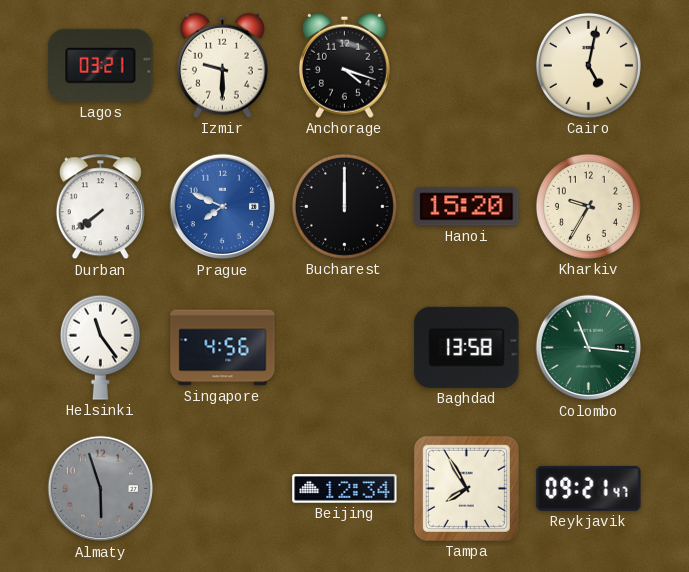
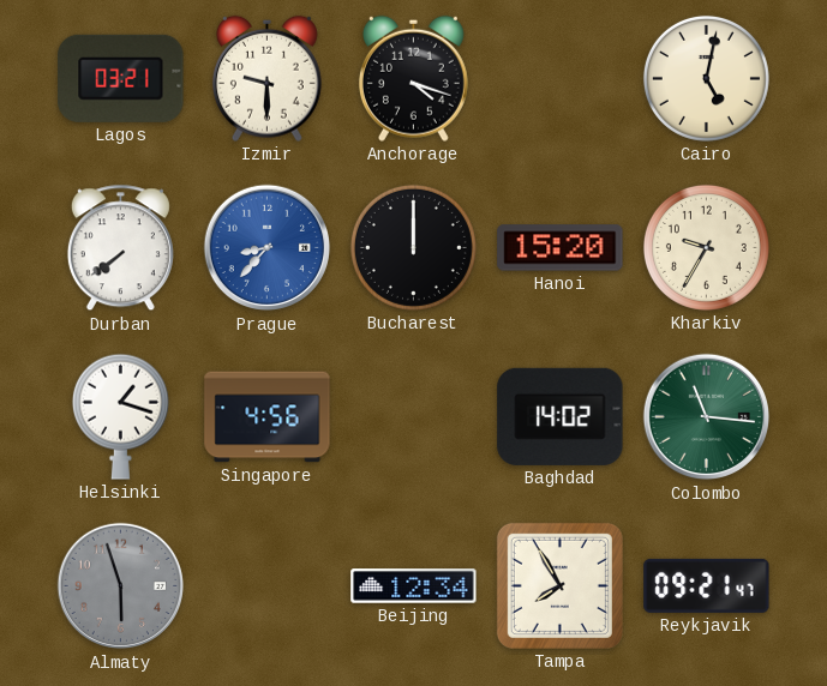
Prague: 7:49 -> 8:37 (268, 248)
Helsinki: 11:24 -> 1:18 (120, 416)
Baghdad: 13:58 -> 14:02 (561, 416)
